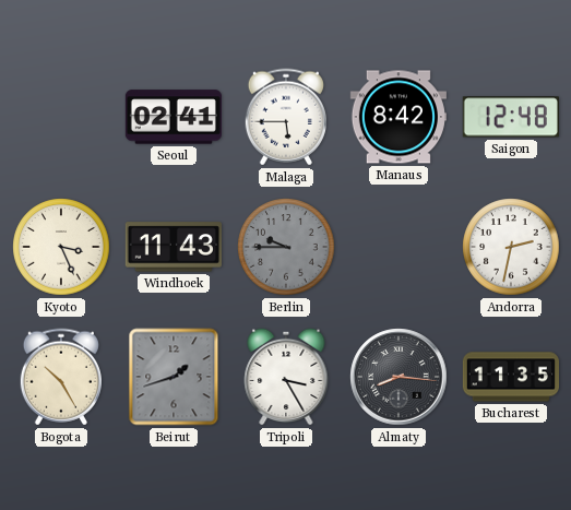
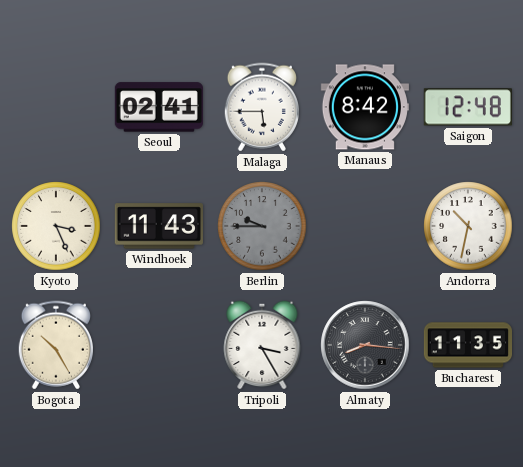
Andorra: 2:32 -> 10:32 (468, 226)
Beirut: 1:42 -> none (174, 377)
